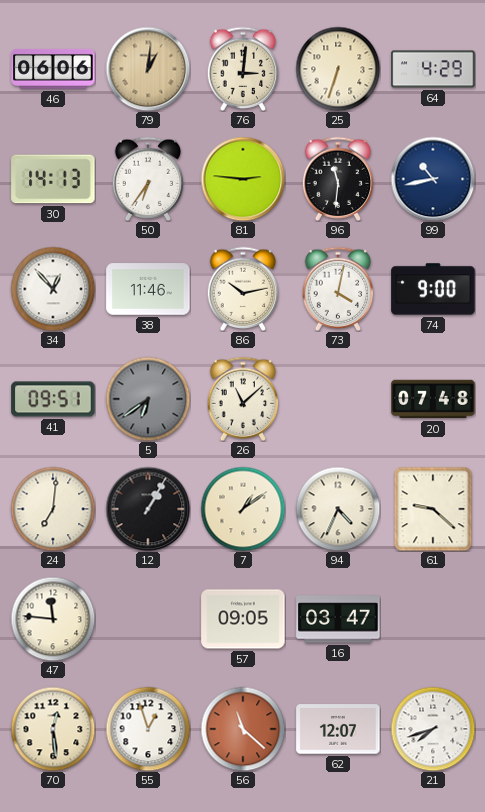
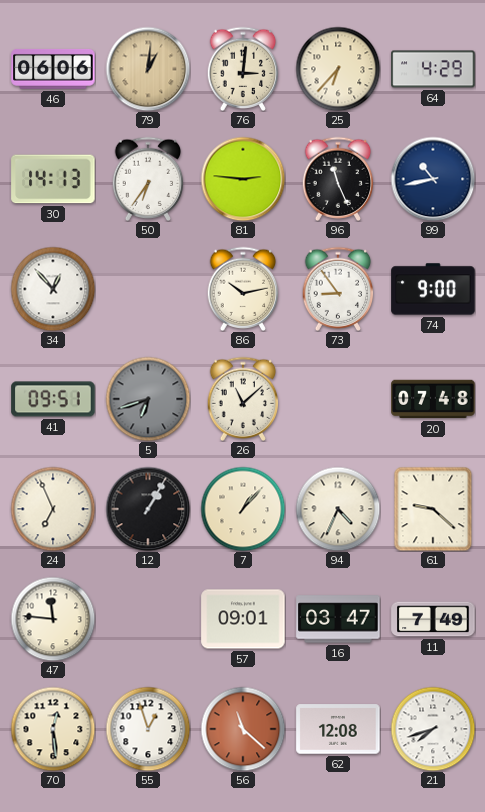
25: 6:33 -> 6:37 (338, 69)
96: 11:31 -> 11:26 (338, 178)
38: 11:46 -> none (148, 289)
73: 4:02 -> 8:54 (338, 288)
5: 6:39 -> 6:42 (148, 399)
24: 7:01 -> 6:56 (53, 509)
7: 1:09 -> 1:07 (243, 509)
57: 09:05 -> 09:01 (243, 619)
11: none -> 7:49 (433, 619)
62: 12:07 -> 12:08 (338, 729)
